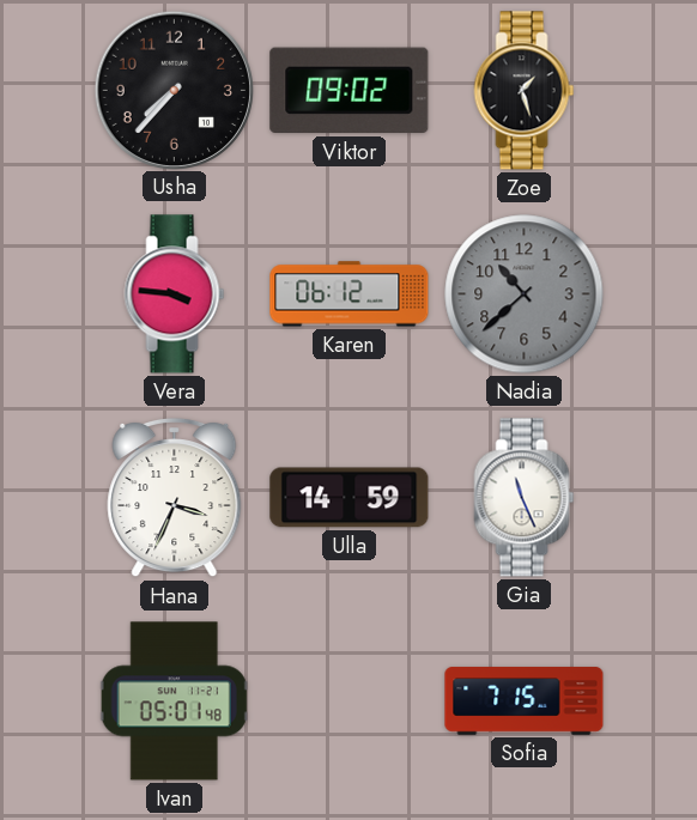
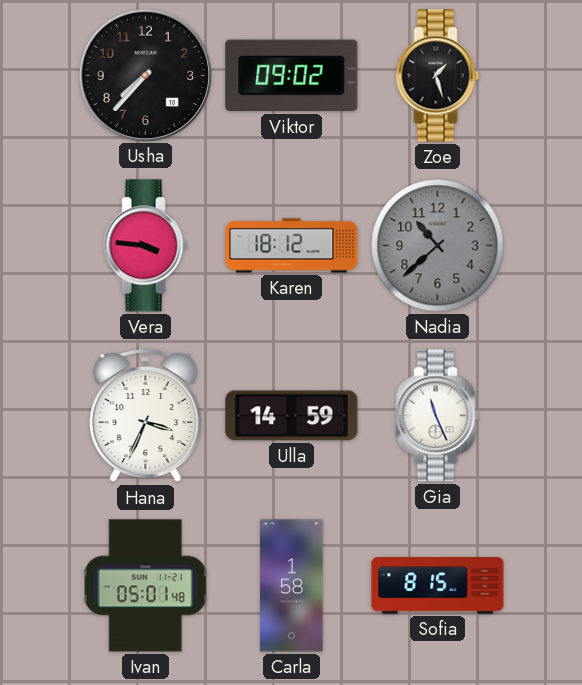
Karen: 06:12 -> 18:12 (292, 246)
Carla: none -> 1:58 (292, 586)
Sofia: 7:15 -> 8:15 (438, 586)
